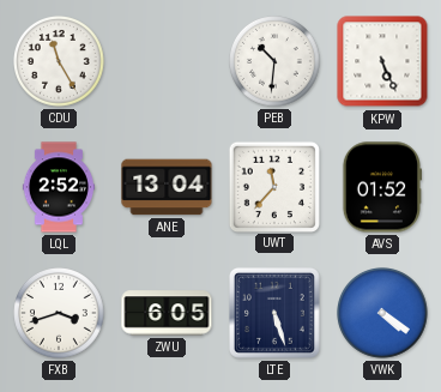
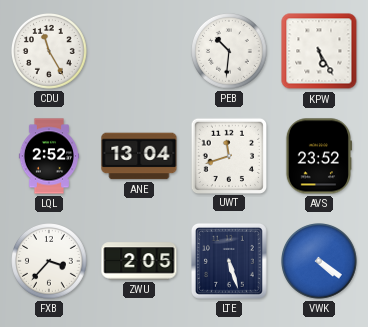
KPW: 5:26 -> 5:25 (319, 51)
UWT: 11:37 -> 11:42 (228, 155)
AVS: 01:52 -> 23:52 (318, 156)
FXB: 3:42 -> 3:37 (50, 262)
ZWU: 6:05 -> 2:05 (139, 261)
